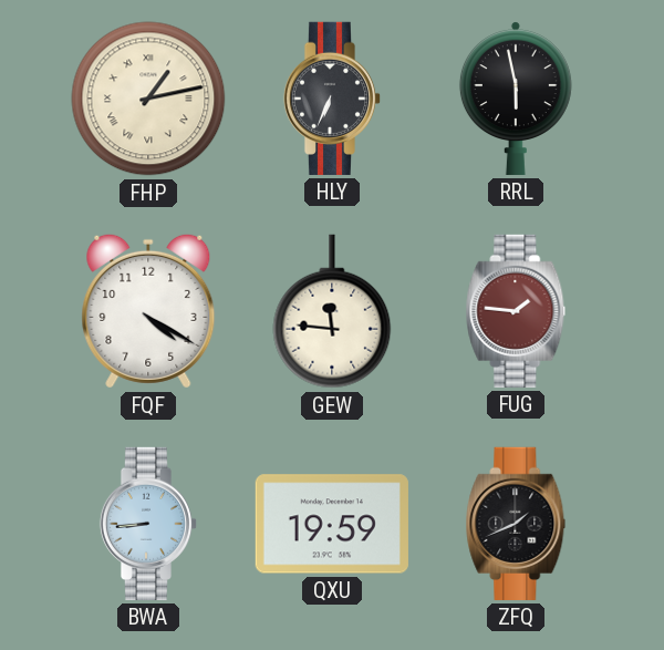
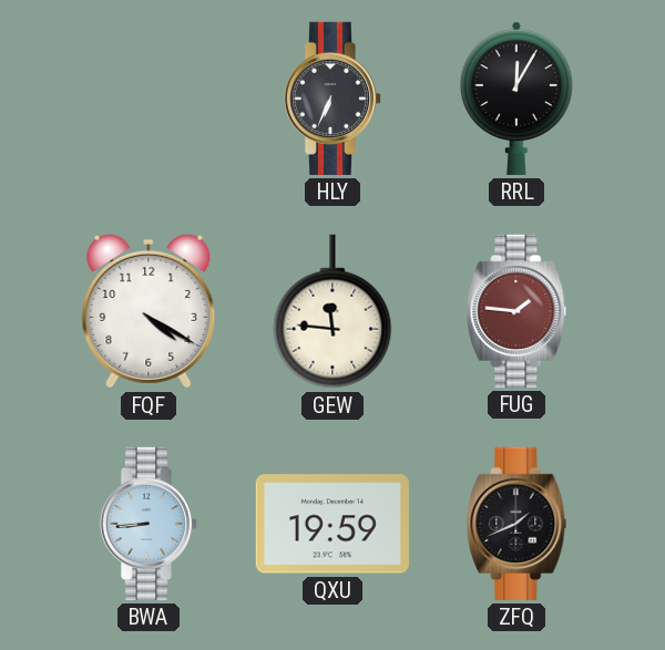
FHP: 1:13 -> none (148, 99)
RRL: 5:58 -> 12:05 (516, 99)
